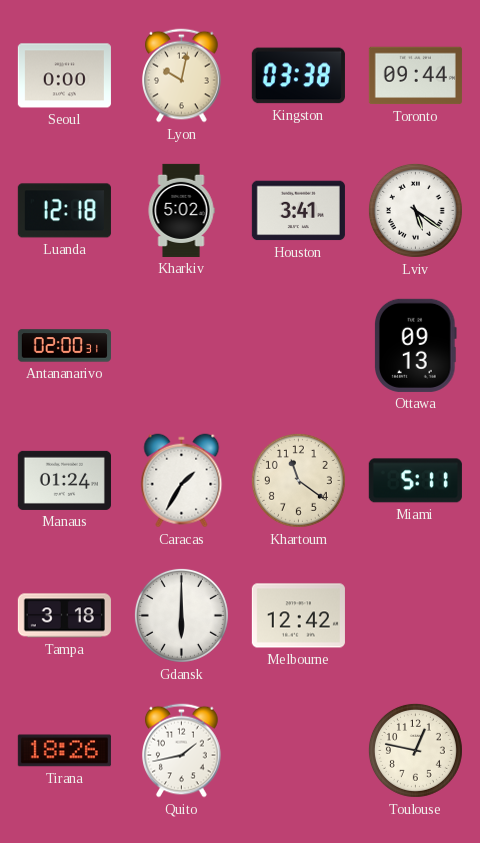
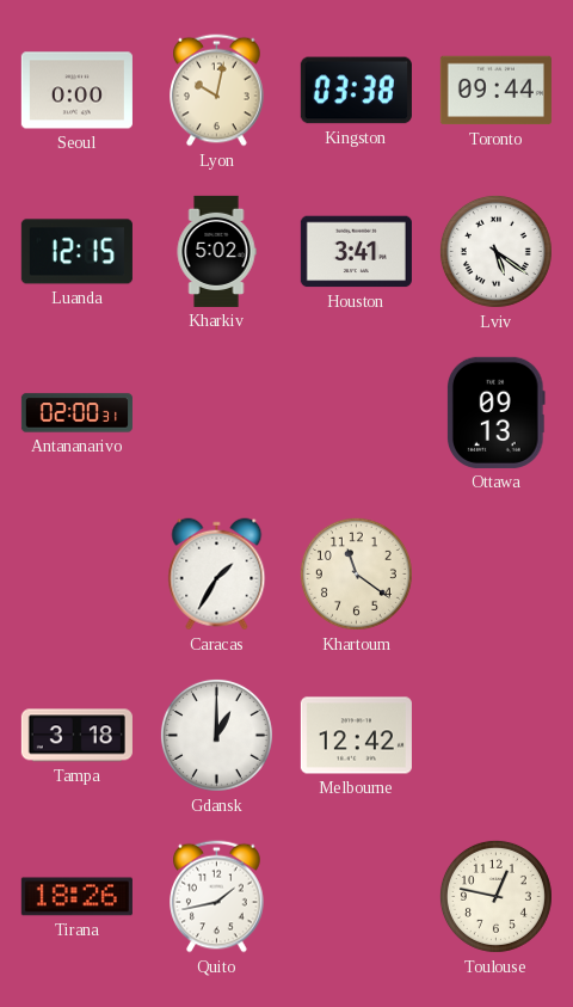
Luanda: 12:18 -> 12:15 (76, 252)
Manaus: 01:24 -> none (64, 480)
Miami: 5:11 -> none (415, 481)
Gdansk: 6:00 -> 1:00 (216, 735)
